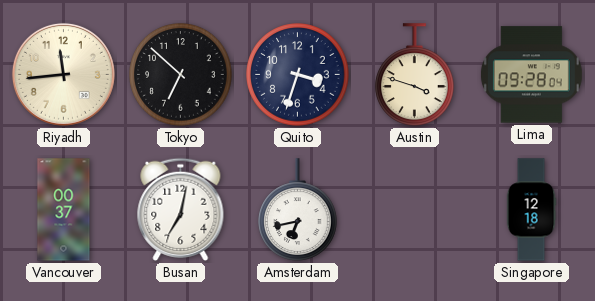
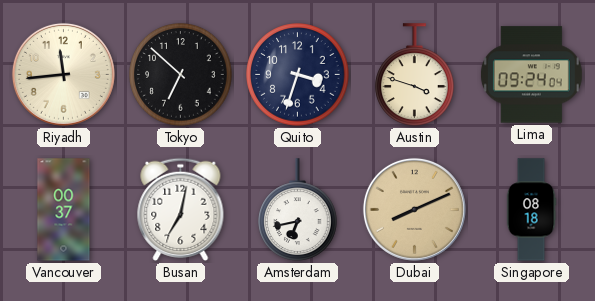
Lima: 09:28 -> 09:24 (531, 75)
Dubai: none -> 8:11 (414, 209)
Singapore: 12:18 -> 08:18 (531, 210)
